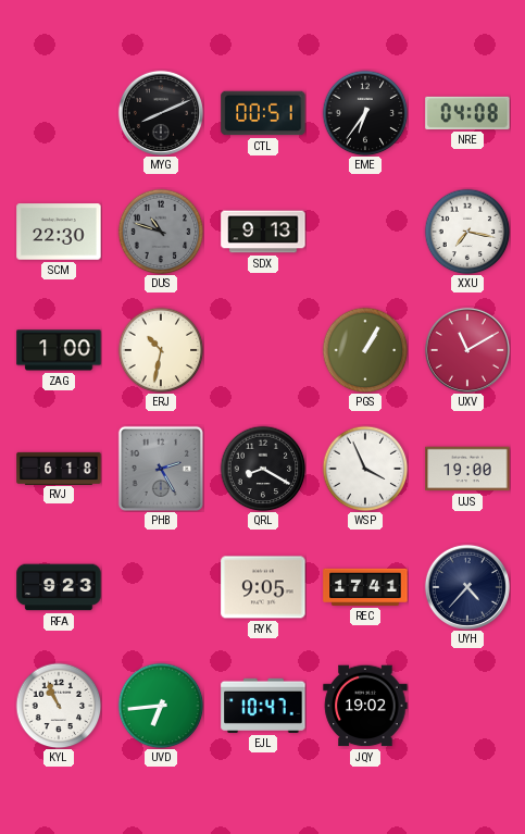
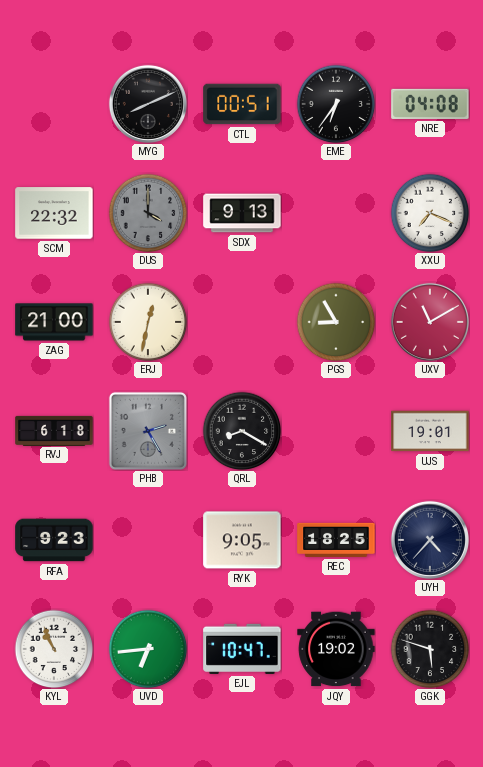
SCM: 22:30 -> 22:32 (54, 213)
DUS: 10:48 -> 4:00 (148, 213)
XXU: 7:17 -> 7:19 (430, 213)
ZAG: 1:00 -> 21:00 (54, 322)
ERJ: 10:32 -> 12:32 (148, 322)
PGS: 1:05 -> 8:55 (336, 322)
WSP: 3:56 -> none (365, 469)
UJS: 19:00 -> 19:01 (430, 431)
REC: 17:41 -> 18:25 (336, 540)
GGK: none -> 5:48 (430, 649)
